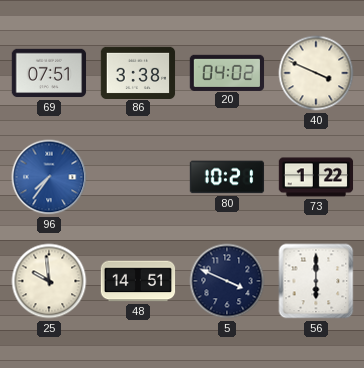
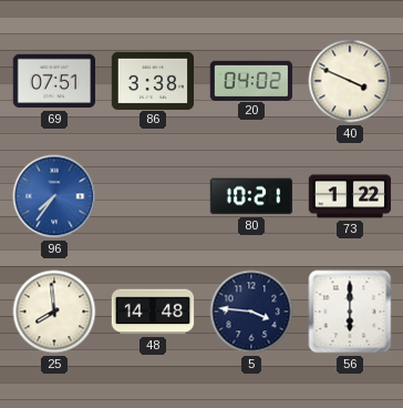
25: 9:59 -> 7:59 (54, 312)
48: 14:51 -> 14:48 (153, 312)
5: 3:49 -> 3:46 (251, 312)
